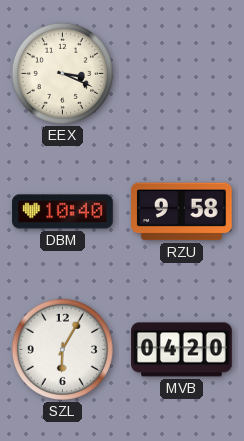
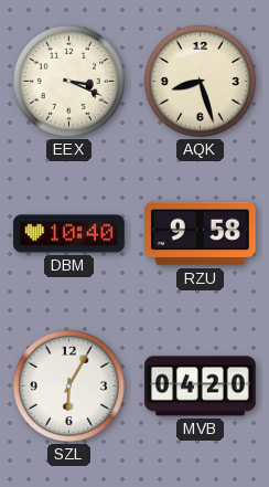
AQK: none -> 8:27 (200, 81)
